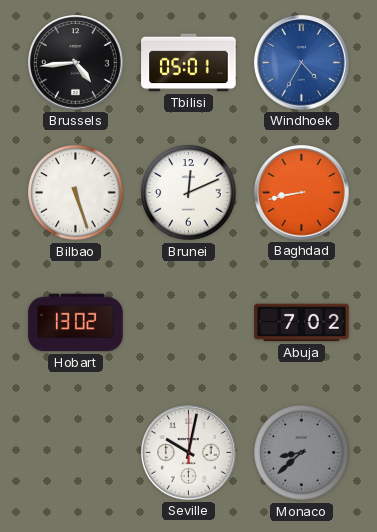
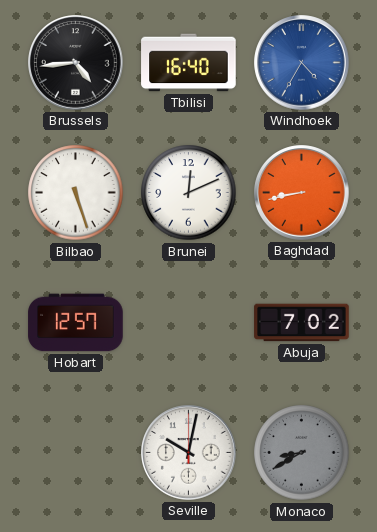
Tbilisi: 05:01 -> 16:40 (189, 63)
Hobart: 13:02 -> 12:57 (76, 323)
Monaco: 8:38 -> 8:40 (302, 453)
